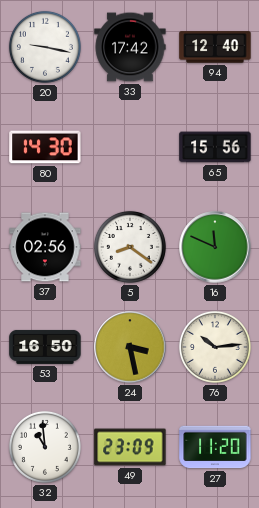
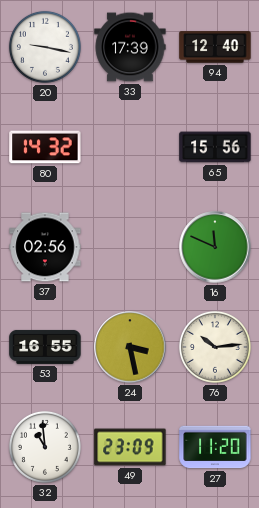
33: 17:42 -> 17:39 (130, 47)
80: 14:30 -> 14:32 (45, 147)
5: 8:21 -> none (130, 247)
53: 16:50 -> 16:55 (45, 347)
